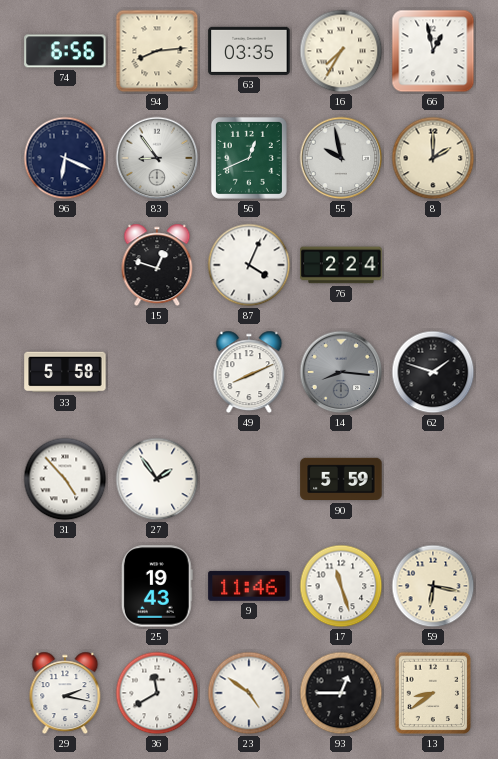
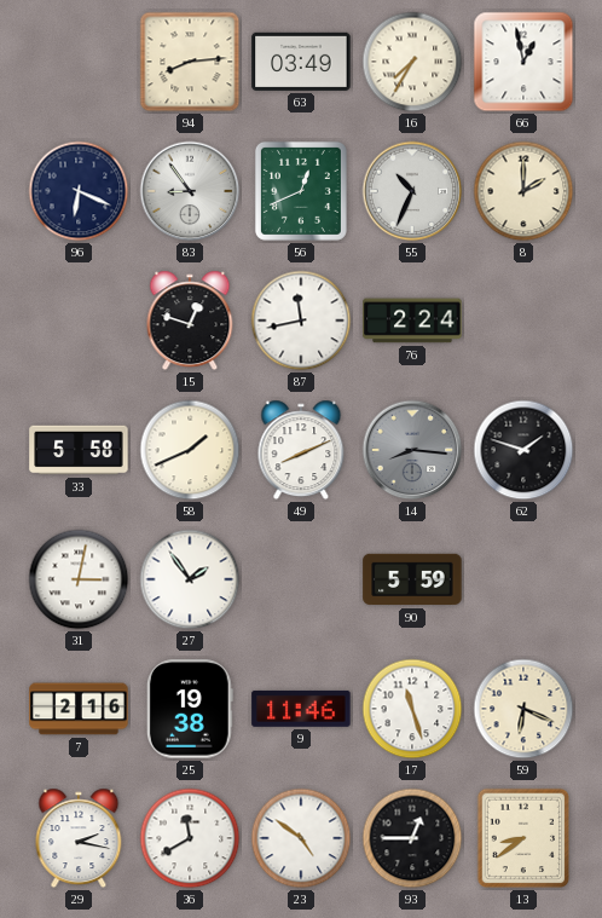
74: 6:56 -> none (65, 51)
63: 03:35 -> 03:49 (301, 62)
55: 9:58 -> 10:34 (412, 191)
87: 4:04 -> 11:43 (301, 321)
58: none -> 1:41 (190, 450)
31: 4:53 -> 3:02 (79, 579)
7: none -> 2:16 (79, 709)
25: 19:43 -> 19:38 (190, 709)
59: 6:17 -> 6:19 (523, 709)
